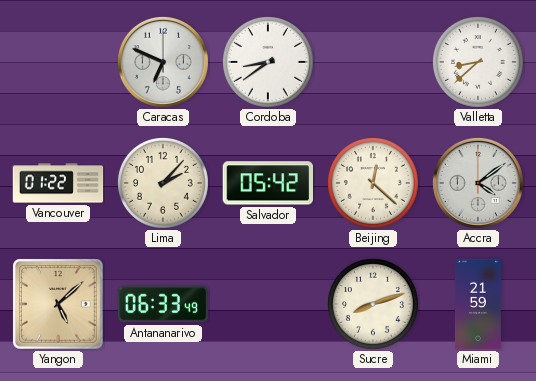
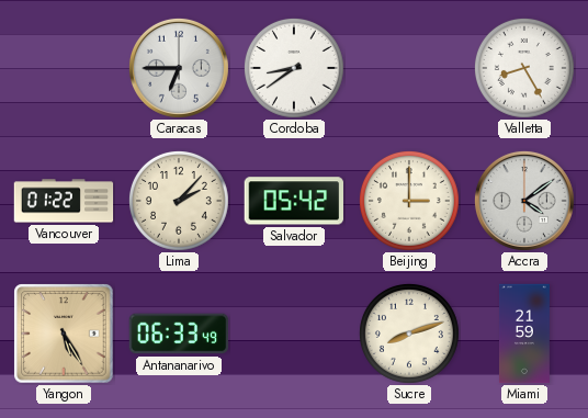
Caracas: 6:49 -> 6:45 (179, 68)
Valletta: 8:38 -> 8:25 (524, 68)
Beijing: 12:22 -> 3:00 (409, 201)
Yangon: 5:08 -> 5:25 (64, 334)
